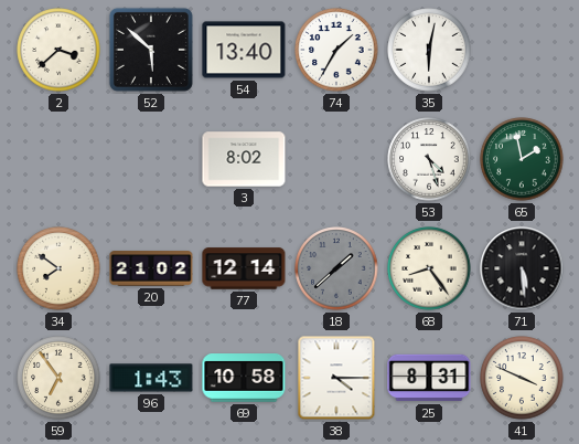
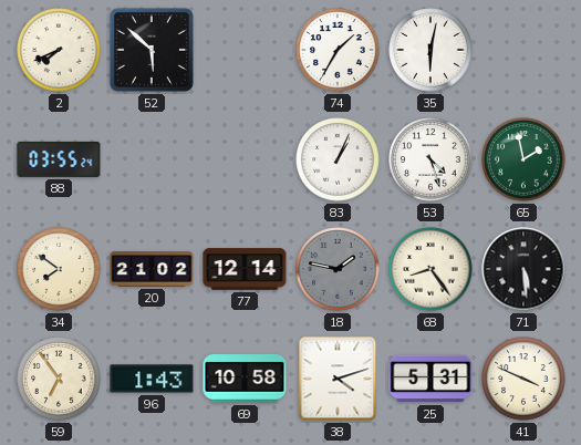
2: 3:38 -> 7:41 (59, 50)
54: 13:40 -> none (244, 50)
88: none -> 03:55 (59, 159)
3: 8:02 -> none (244, 159)
83: none -> 1:04 (338, 159)
18: 1:38 -> 1:47 (338, 269)
38: 4:15 -> 4:12 (338, 379)
25: 8:31 -> 5:31 (430, 379)
